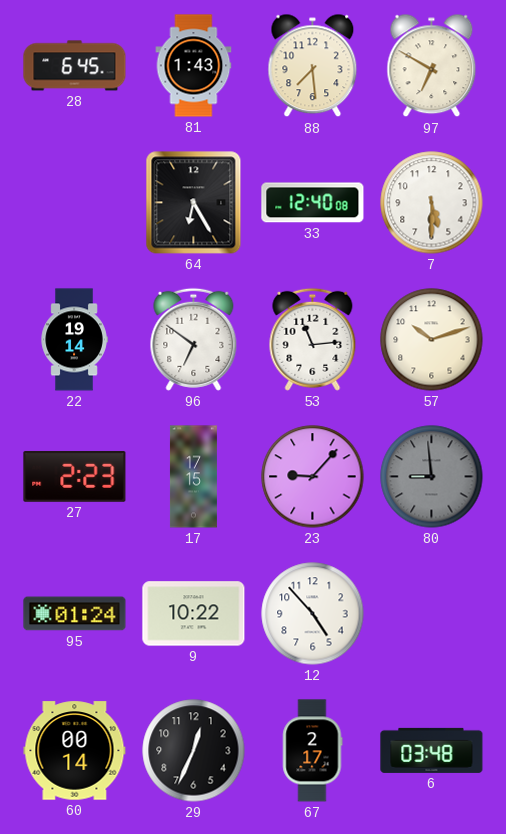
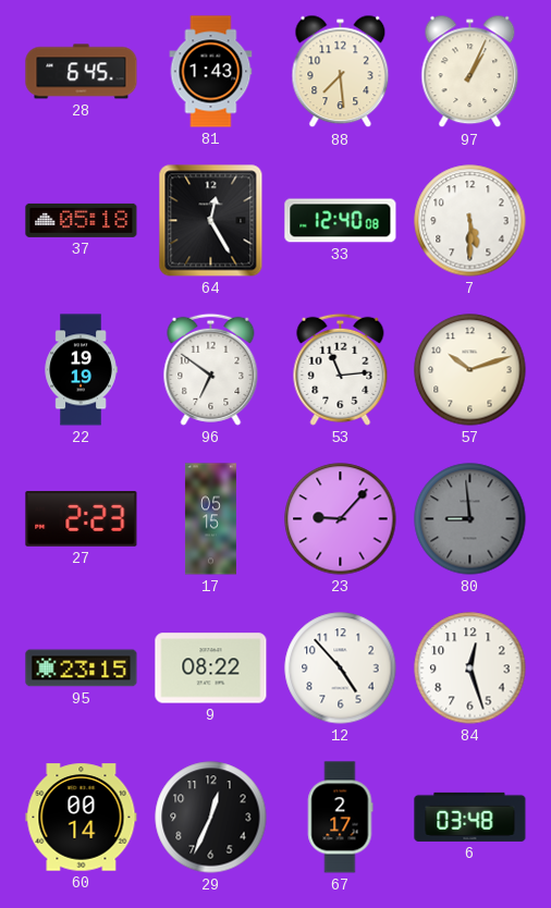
97: 6:50 -> 1:04 (470, 72)
37: none -> 05:18 (82, 220)
64: 6:25 -> 12:25 (211, 221)
22: 19:14 -> 19:19 (81, 370)
17: 17:15 -> 05:15 (210, 519)
95: 01:24 -> 23:15 (82, 668)
9: 10:22 -> 08:22 (211, 668)
84: none -> 12:27 (470, 668)
